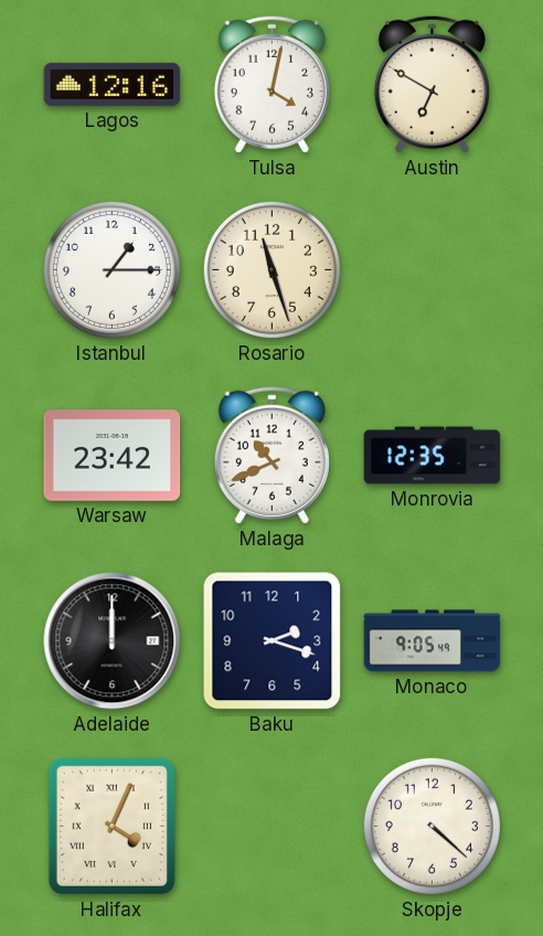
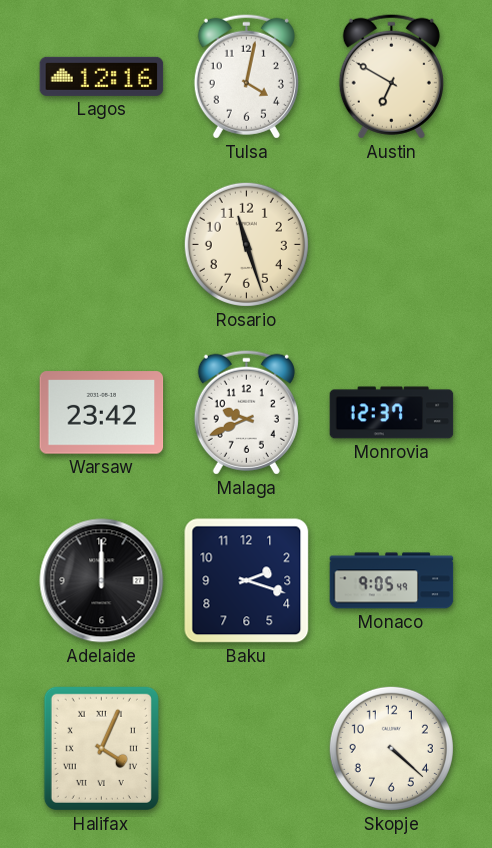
Istanbul: 1:15 -> none (111, 269)
Malaga: 10:41 -> 9:41 (246, 412)
Monrovia: 12:35 -> 12:37 (392, 413)
